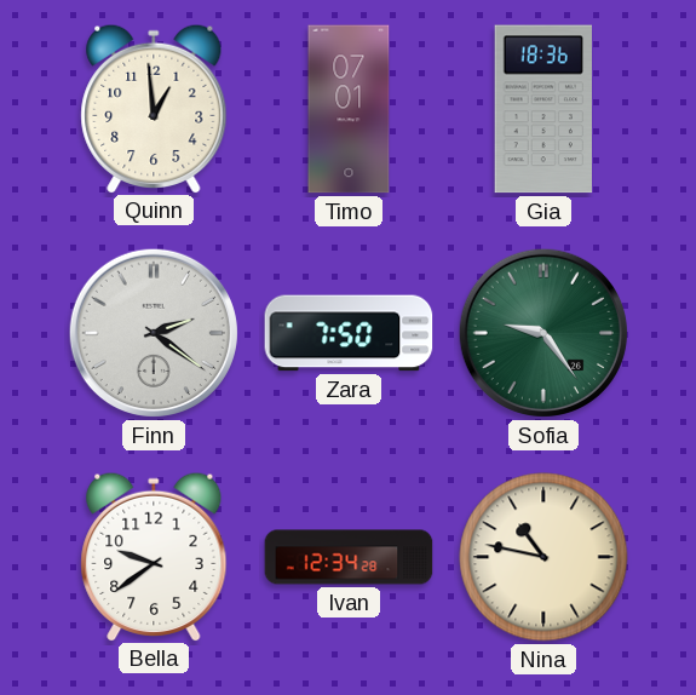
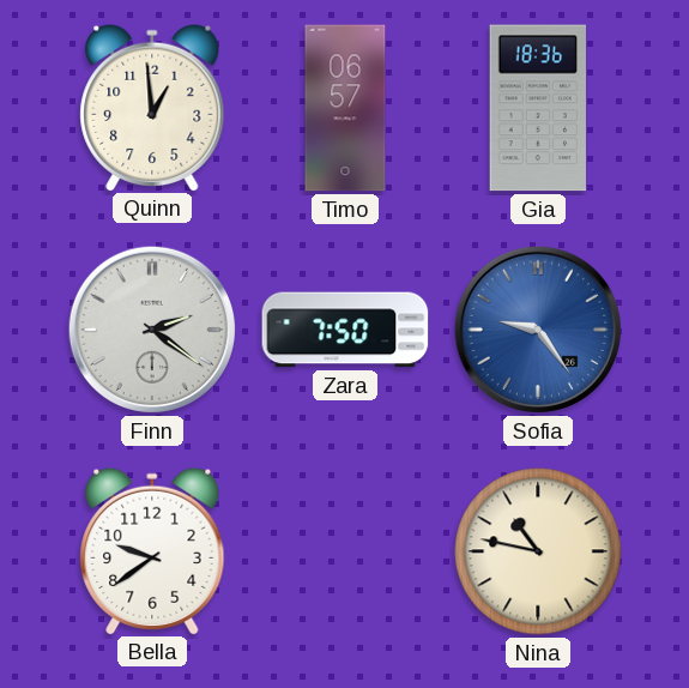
Timo: 07:01 -> 06:57 (345, 108)
Sofia dial: green -> blue (538, 330)
Ivan: 12:34 -> none (349, 557)
